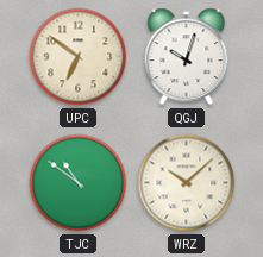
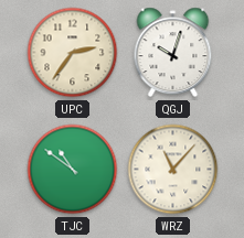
UPC: 6:51 -> 2:36 (73, 53)
WRZ: 10:08 -> 11:07 (173, 170)
